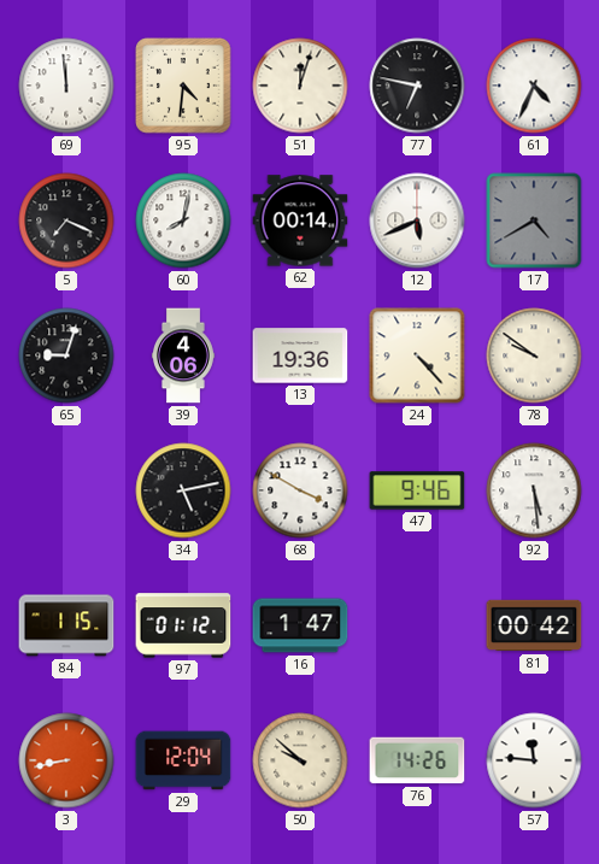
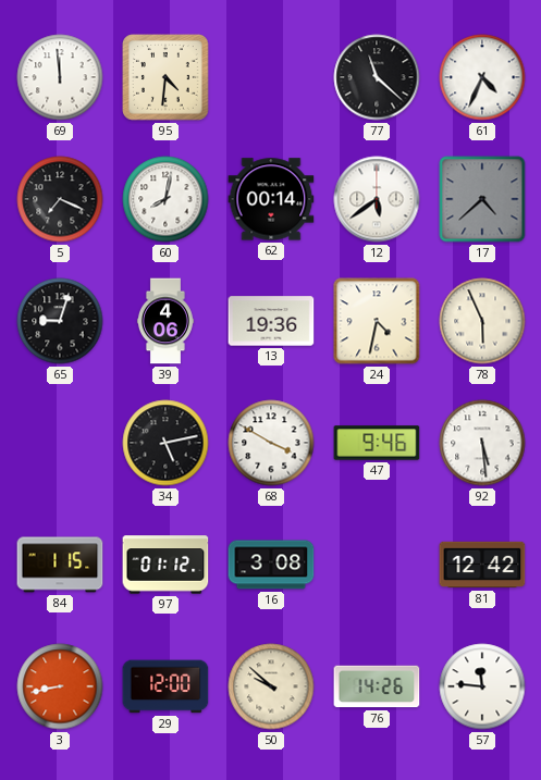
51: 12:03 -> none (300, 86)
77: 6:47 -> 11:22 (377, 77)
12: 5:41 -> 5:39 (377, 199)
17: 4:40 -> 4:38 (482, 199)
24: 4:23 -> 4:32 (377, 321)
78: 9:51 -> 5:56 (482, 321)
16: 1:47 -> 3:08 (271, 565)
81: 00:42 -> 12:42 (482, 565)
29: 12:04 -> 12:00 (165, 686)
